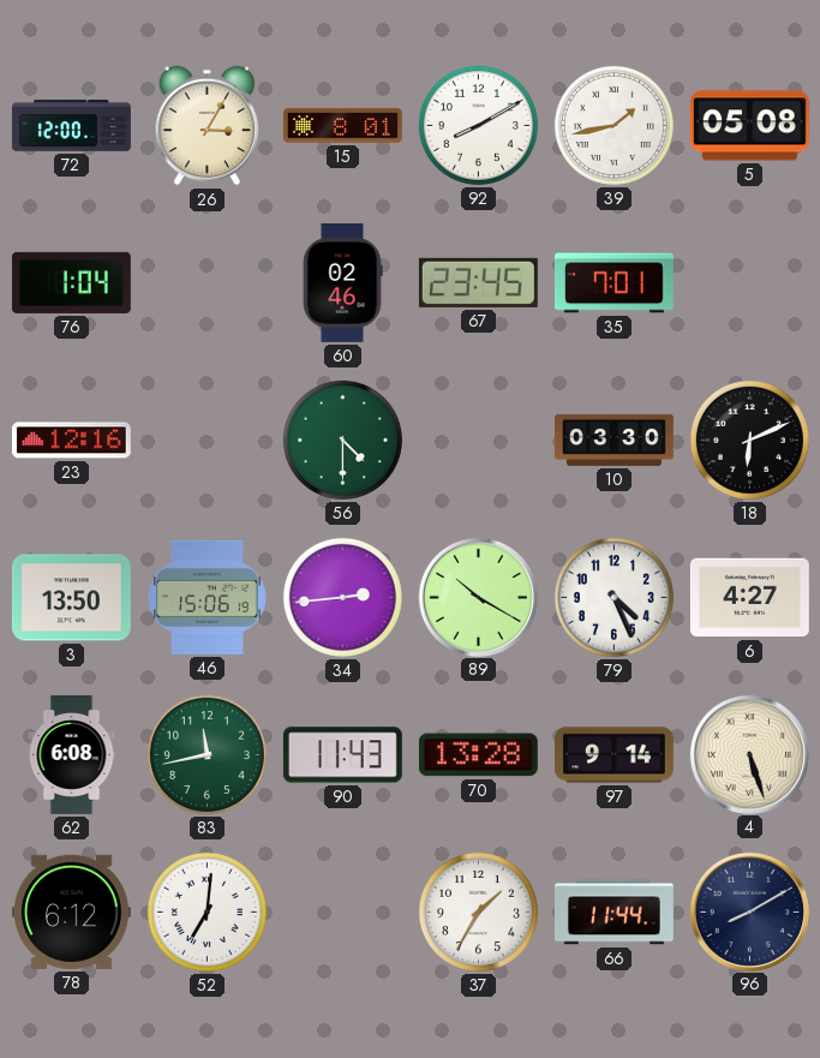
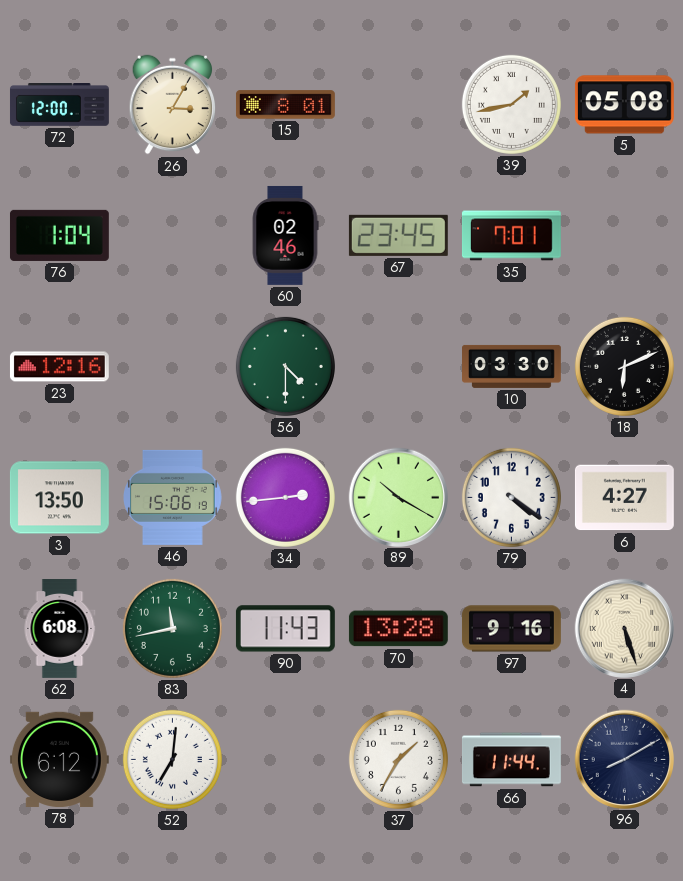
92: 8:10 -> none (478, 125)
79: 4:26 -> 4:21 (511, 497)
97: 9:14 -> 9:16 (511, 629)
